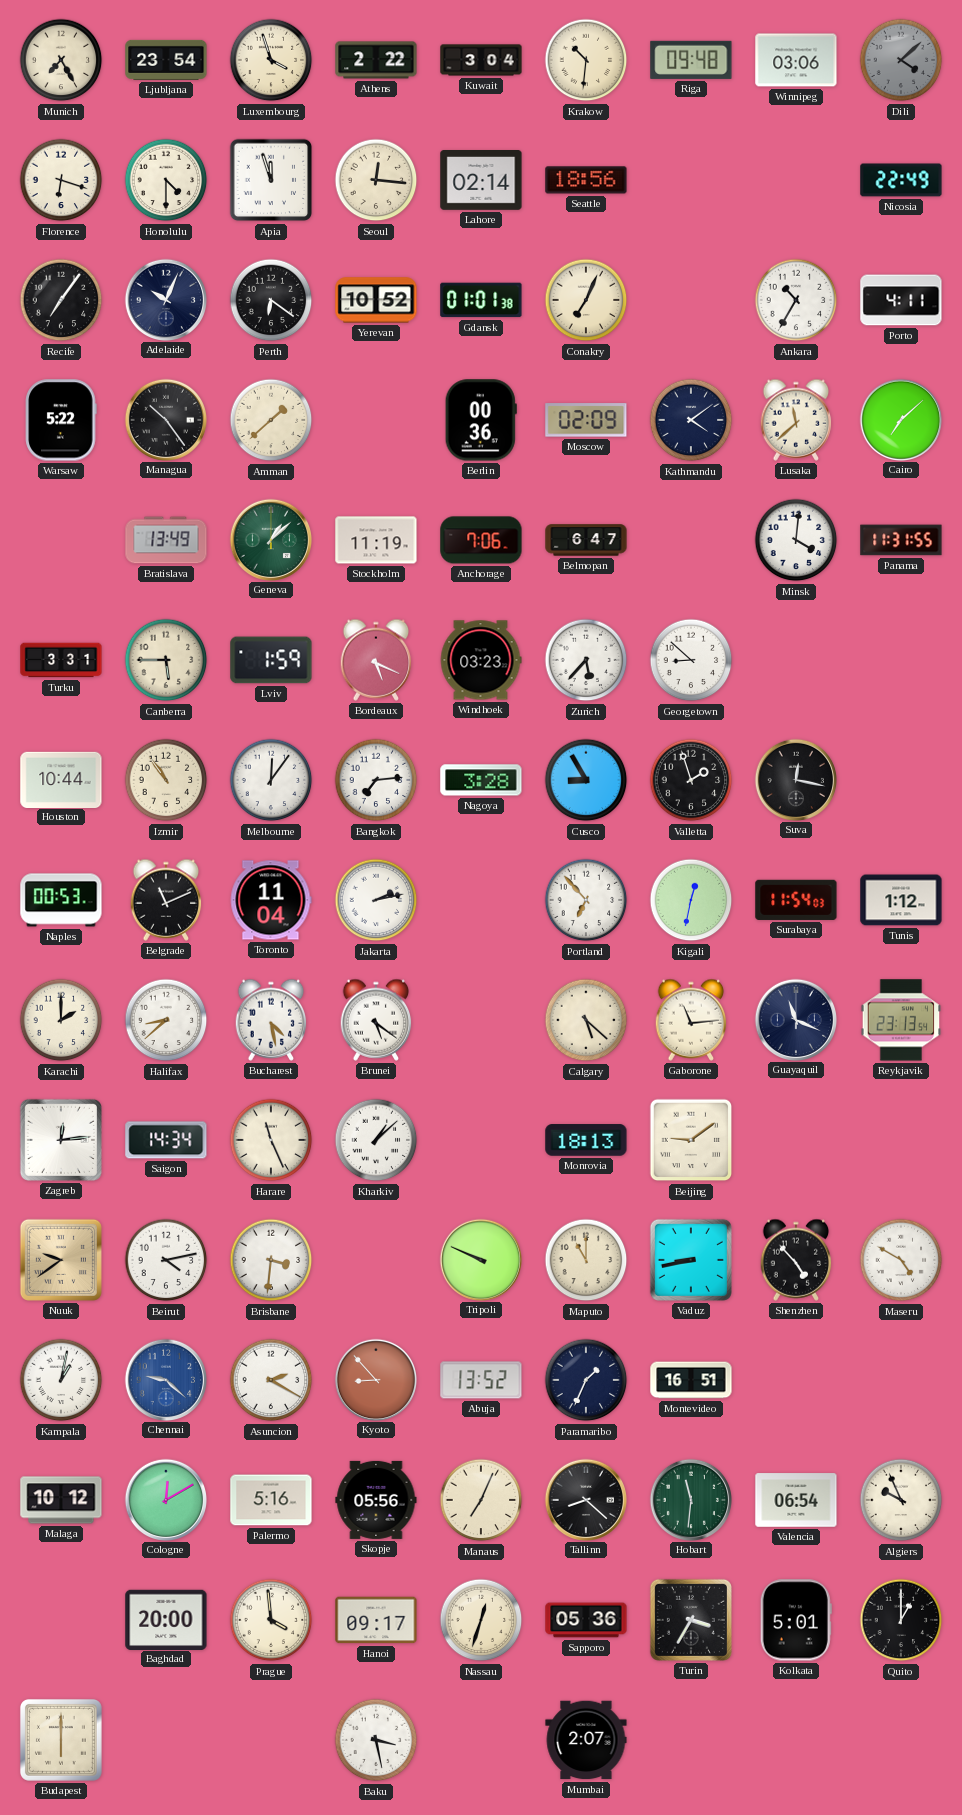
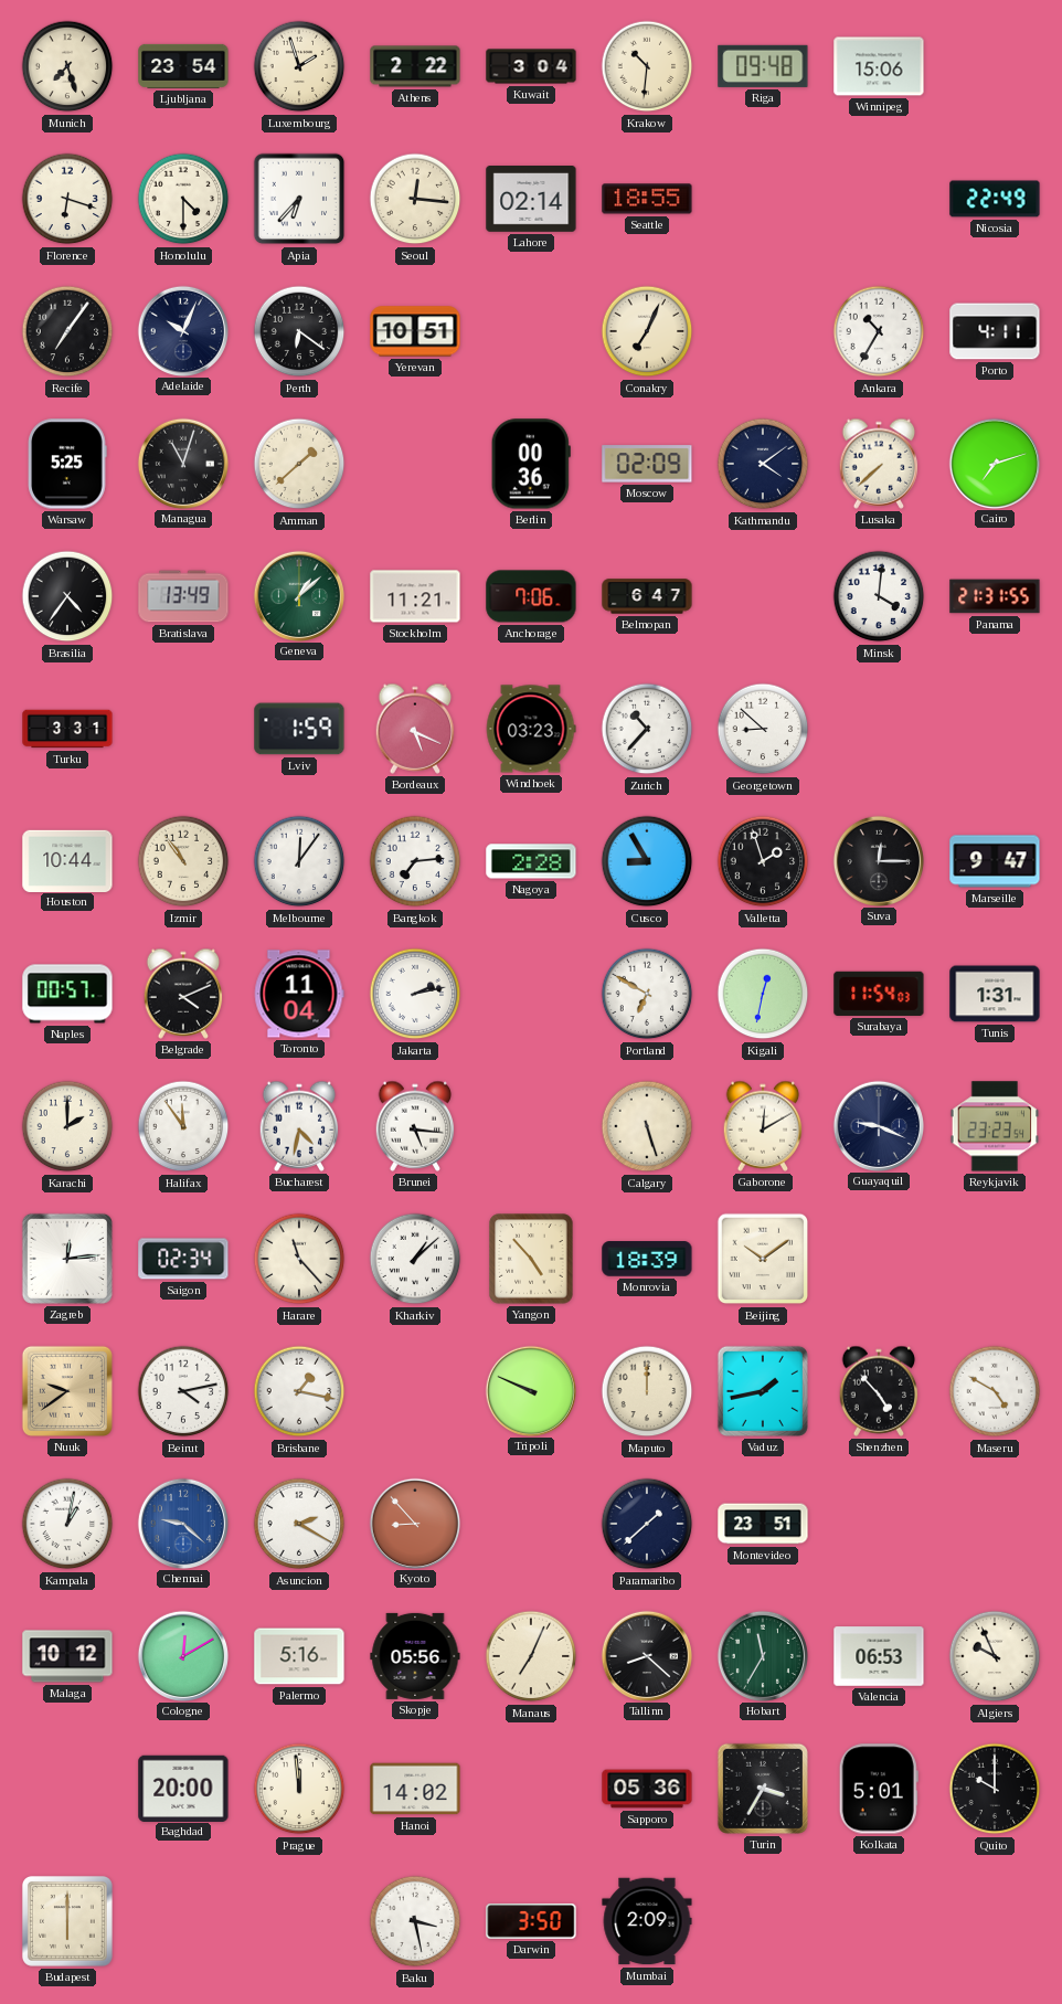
Munich: 7:25 -> 7:27 (67, 66)
Luxembourg: 3:57 -> 1:57 (299, 66)
Winnipeg: 03:06 -> 15:06 (879, 66)
Dili: 4:08 -> none (901, 60)
Apia: 11:57 -> 6:37 (299, 199)
Seattle: 18:56 -> 18:55 (647, 199)
Yerevan: 10:52 -> 10:51 (415, 331)
Gdansk: 01:01 -> none (481, 300)
Warsaw: 5:22 -> 5:25 (67, 464)
Managua: 10:24 -> 11:03 (182, 463)
Lusaka: 11:38 -> 7:38 (879, 464)
Cairo: 7:08 -> 7:12 (994, 463)
Brasilia: none -> 4:36 (67, 596)
Stockholm: 11:19 -> 11:21 (415, 596)
Panama: 11:31 -> 21:31 (995, 596)
Canberra: 5:45 -> none (166, 660)
Zurich: 5:37 -> 10:37 (647, 729)
Nagoya: 3:28 -> 2:28 (531, 861)
Suva: 12:17 -> 12:15 (878, 860)
Marseille: none -> 9:47 (995, 861)
Naples: 00:53 -> 00:57 (67, 994)
Belgrade: 11:11 -> 4:11 (183, 994)
Portland: 6:53 -> 6:50 (647, 994)
Tunis: 1:12 -> 1:31 (995, 994)
Halifax: 8:38 -> 11:54 (183, 1126)
Bucharest: 4:28 -> 4:32 (299, 1126)
Brunei: 5:21 -> 5:16 (415, 1126)
Calgary: 5:22 -> 5:27 (647, 1126)
Gaborone: 11:14 -> 12:10 (763, 1126)
Guayaquil: 11:19 -> 9:19 (878, 1125)
Reykjavik: 23:13 -> 23:23 (995, 1126)
Saigon: 14:34 -> 02:34 (183, 1259)
Harare: 11:26 -> 11:23 (299, 1259)
Yangon: none -> 4:53 (531, 1259)
Monrovia: 18:13 -> 18:39 (647, 1259)
Beijing: 9:09 -> 10:09 (763, 1259)
Brisbane: 3:31 -> 1:17 (299, 1391)
Maputo: 11:00 -> 12:00 (647, 1391)
Vaduz: 8:43 -> 1:43 (763, 1391)
Abuja: 13:52 -> none (481, 1380)
Paramaribo: 1:34 -> 1:38 (647, 1524)
Montevideo: 16:51 -> 23:51 (763, 1524)
Hobart: 11:31 -> 11:35 (762, 1655)
Valencia: 06:54 -> 06:53 (879, 1656)
Prague: 3:59 -> 11:59 (299, 1789)
Hanoi: 09:17 -> 14:02 (415, 1789)
Nassau: 12:33 -> none (481, 1620)
Quito: 1:00 -> 10:00 (995, 1789)
Darwin: none -> 3:50 (531, 1921)
Mumbai: 2:07 -> 2:09 (647, 1921)
